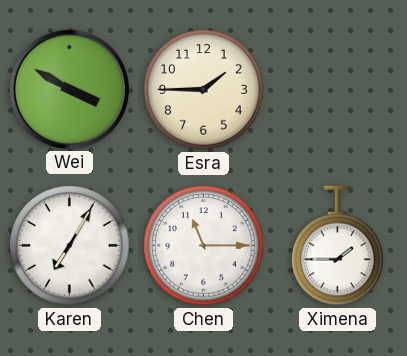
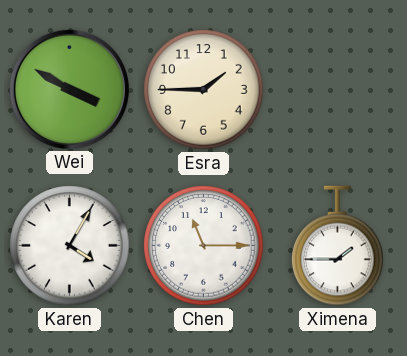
Karen: 7:05 -> 4:05 (70, 246)
